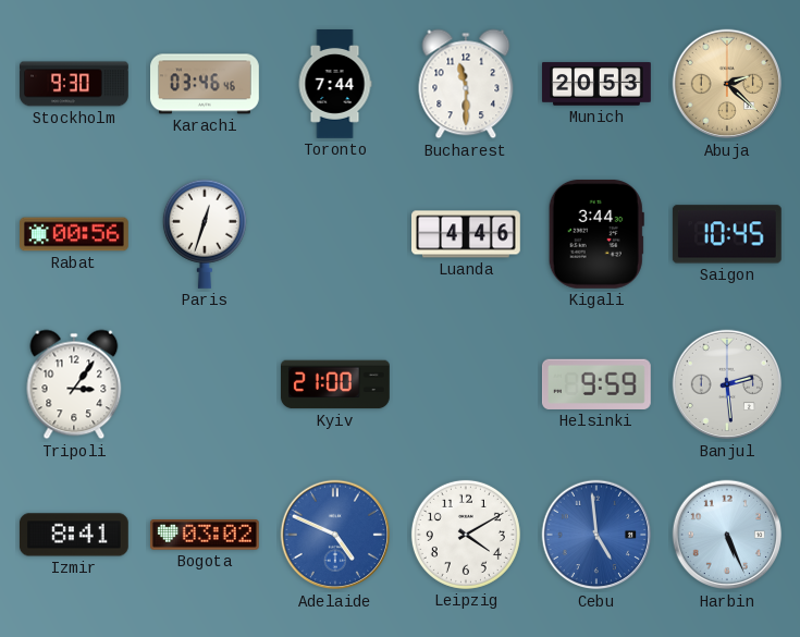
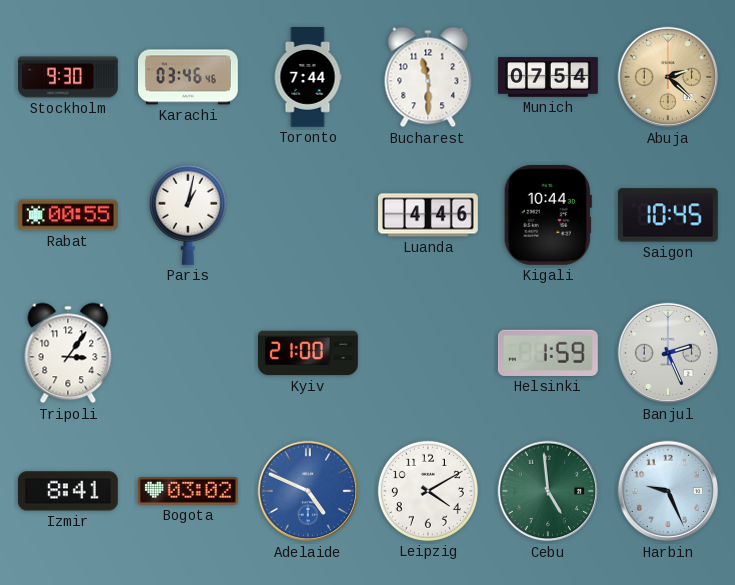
Munich: 20:53 -> 07:54 (549, 77)
Rabat: 00:56 -> 00:55 (69, 215)
Paris: 12:33 -> 1:02 (188, 215)
Kigali: 3:44 -> 10:44 (548, 215)
Helsinki: 9:59 -> 1:59 (548, 353)
Banjul: 2:29 -> 2:26 (668, 353)
Cebu dial: blue -> green (548, 491)
Harbin: 5:26 -> 9:26 (668, 491)
